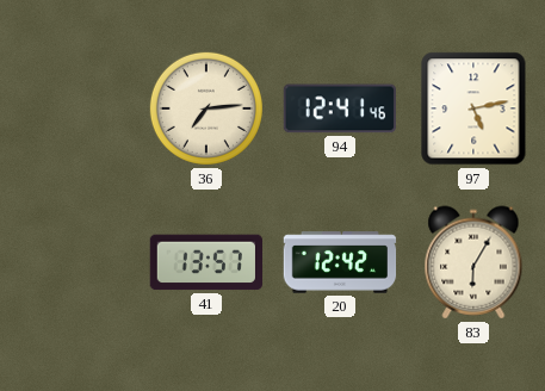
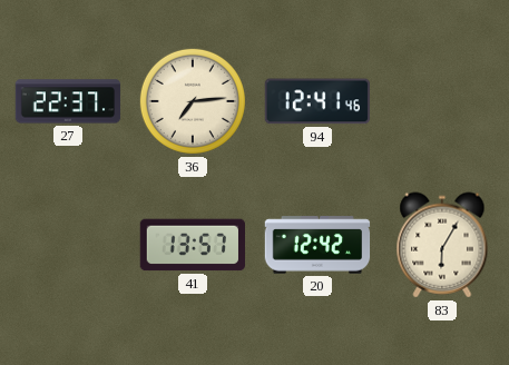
27: none -> 22:37 (68, 101)
97: 5:13 -> none (473, 108)
